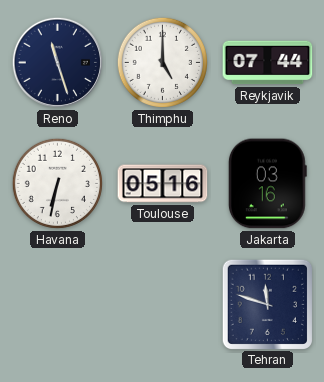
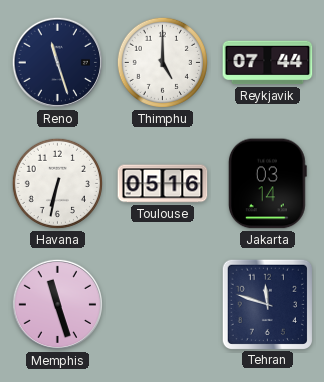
Jakarta: 03:16 -> 03:14 (267, 184)
Memphis: none -> 11:27 (57, 304)
